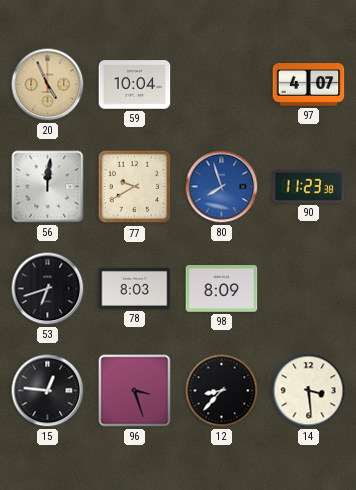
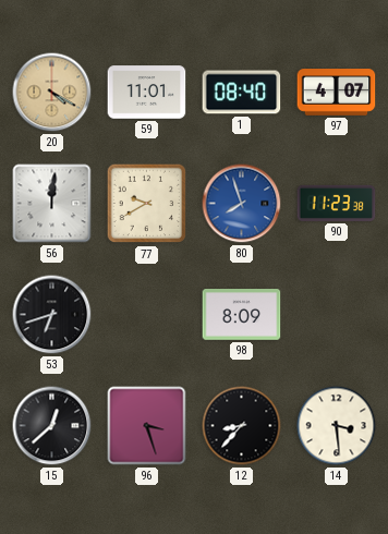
20: 4:56 -> 4:20 (52, 93)
59: 10:04 -> 11:01 (147, 93)
1: none -> 08:40 (242, 93)
78: 8:03 -> none (135, 288)
15: 12:46 -> 12:38 (52, 426)
